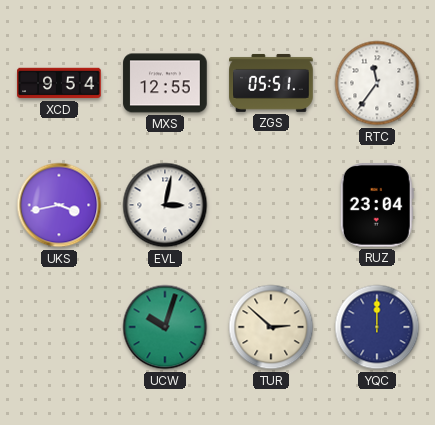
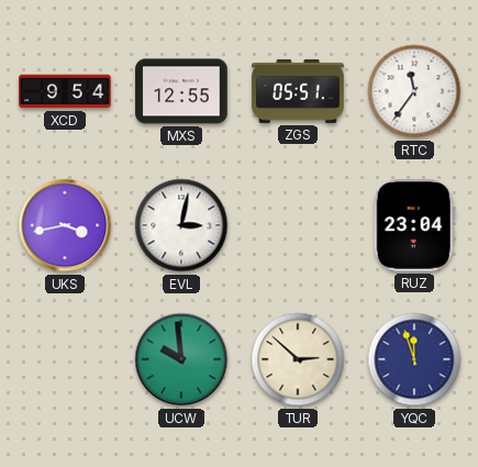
UCW: 10:03 -> 9:59 (181, 359)
YQC: 12:00 -> 11:57 (414, 359)
